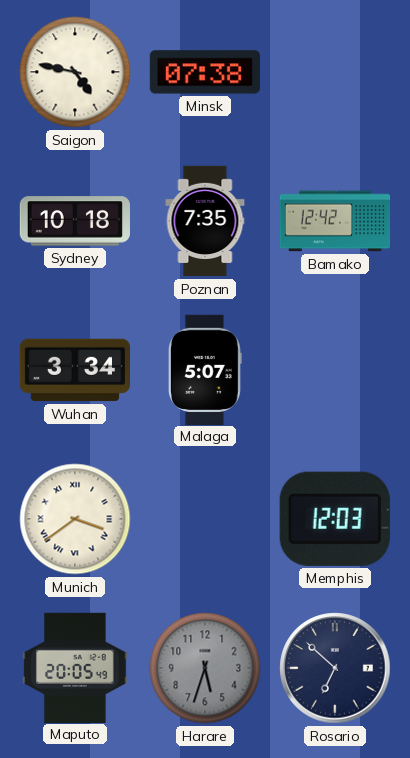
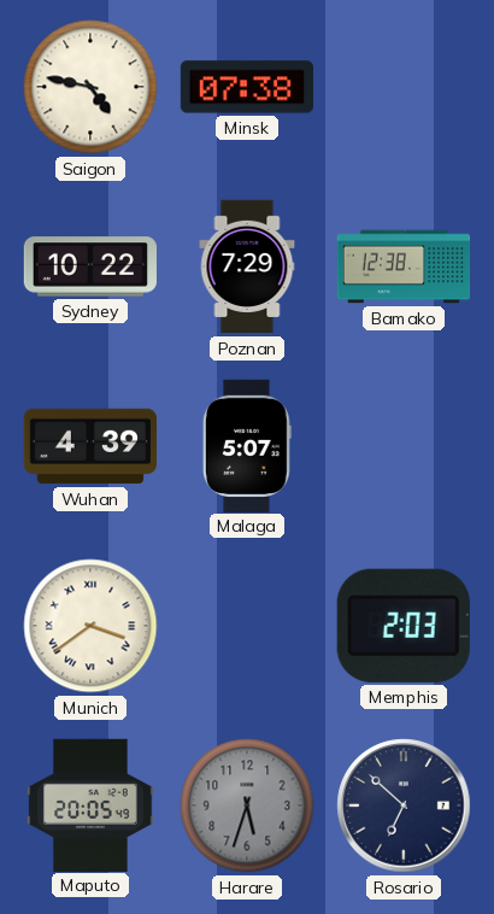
Sydney: 10:18 -> 10:22 (90, 266)
Poznan: 7:35 -> 7:29 (247, 266)
Bamako: 12:42 -> 12:38 (404, 266)
Wuhan: 3:34 -> 4:39 (89, 446)
Memphis: 12:03 -> 2:03 (404, 626)
